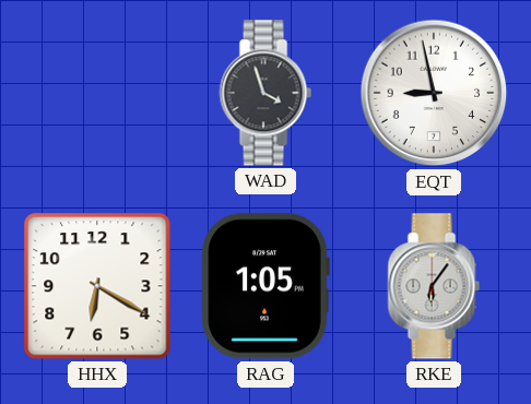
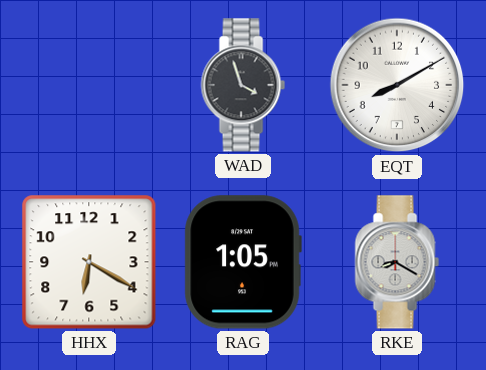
EQT: 8:58 -> 8:10 (397, 85)
RKE: 6:06 -> 8:20 (397, 262)
